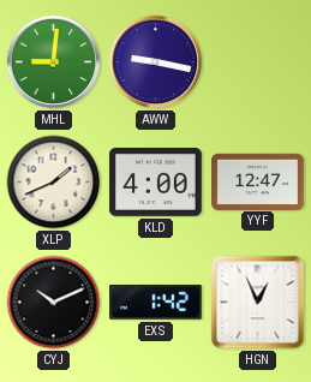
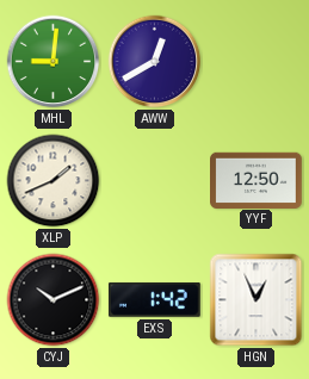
AWW: 9:17 -> 12:40 (155, 62)
KLD: 4:00 -> none (156, 181)
YYF: 12:47 -> 12:50 (257, 180)
